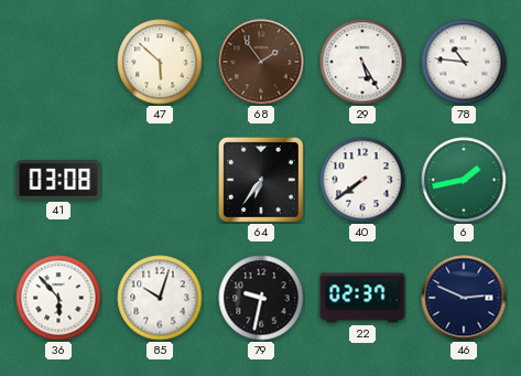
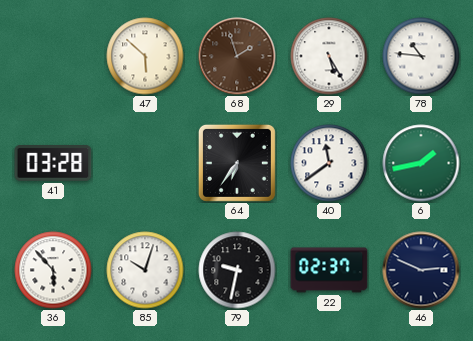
68: 1:54 -> 1:57 (237, 56)
41: 03:08 -> 03:28 (53, 164)
40: 7:39 -> 11:39 (329, 163)
